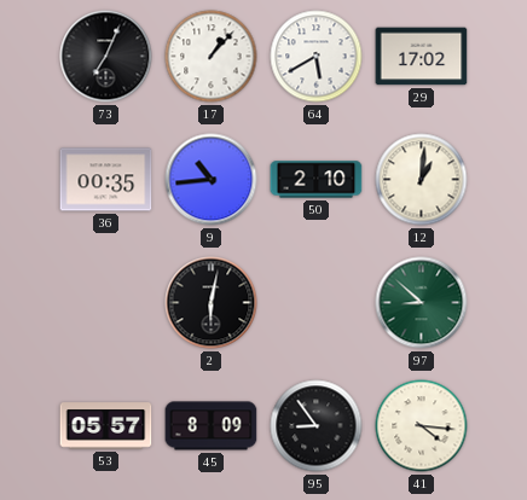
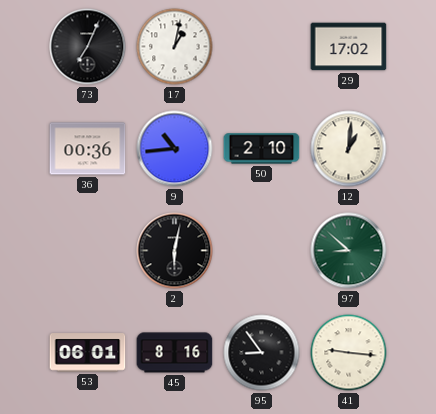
17: 1:07 -> 1:02 (175, 47)
64: 5:40 -> none (317, 57)
36: 00:35 -> 00:36 (88, 149)
53: 05:57 -> 06:01 (88, 353)
45: 8:09 -> 8:16 (175, 353)
41: 4:16 -> 9:16 (349, 353)
